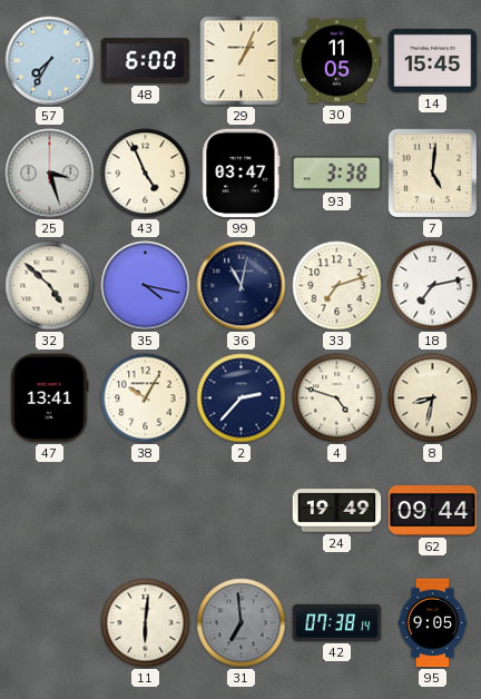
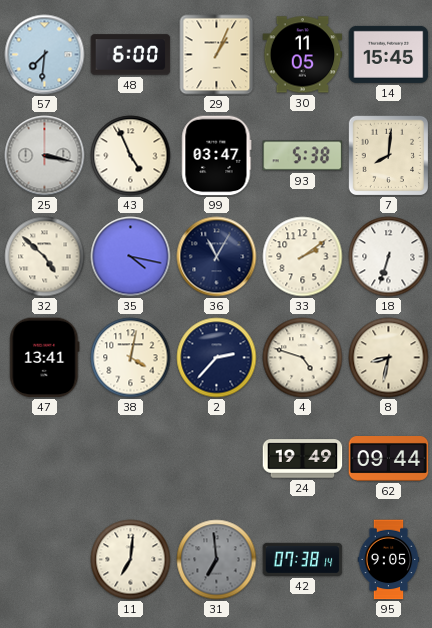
57: 7:35 -> 7:31 (45, 55)
25: 3:27 -> 3:17 (45, 156)
93: 3:38 -> 5:38 (303, 156)
7: 5:01 -> 8:01 (388, 155)
36: 11:02 -> 11:05 (217, 257)
33: 7:12 -> 2:09 (303, 257)
18: 7:13 -> 6:33 (389, 257)
38: 10:05 -> 4:02 (131, 358)
11: 6:01 -> 7:01 (131, 560)
